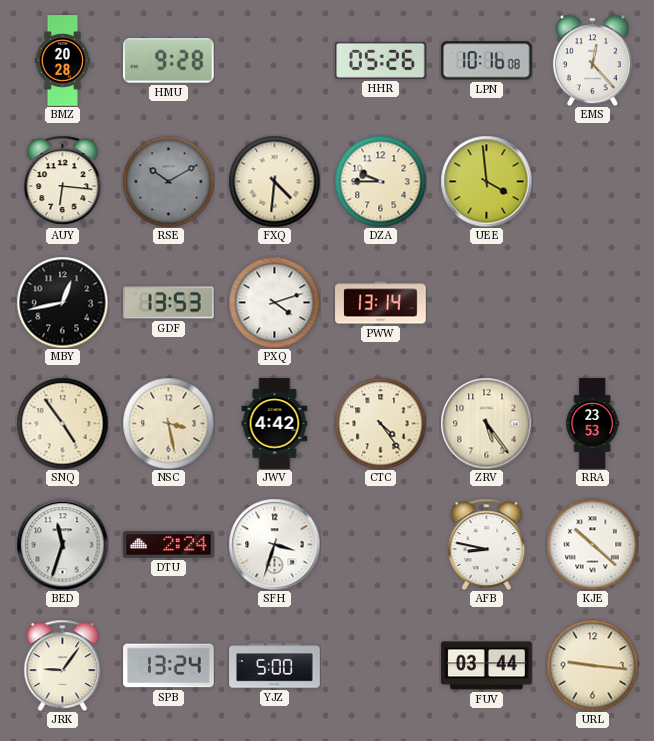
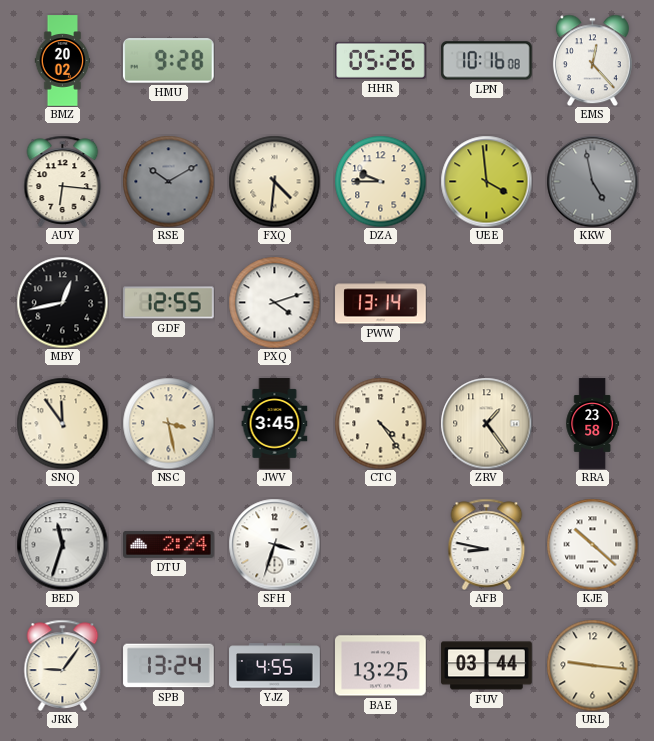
BMZ: 20:28 -> 20:02 (63, 61)
KKW: none -> 4:58 (592, 181)
GDF: 13:53 -> 12:55 (169, 303)
SNQ: 4:54 -> 11:54 (62, 423)
JWV: 4:42 -> 3:45 (275, 424)
ZRV: 5:24 -> 1:24 (486, 423)
RRA: 23:53 -> 23:58 (593, 424)
YJZ: 5:00 -> 4:55 (275, 666)
BAE: none -> 13:25 (381, 666)
